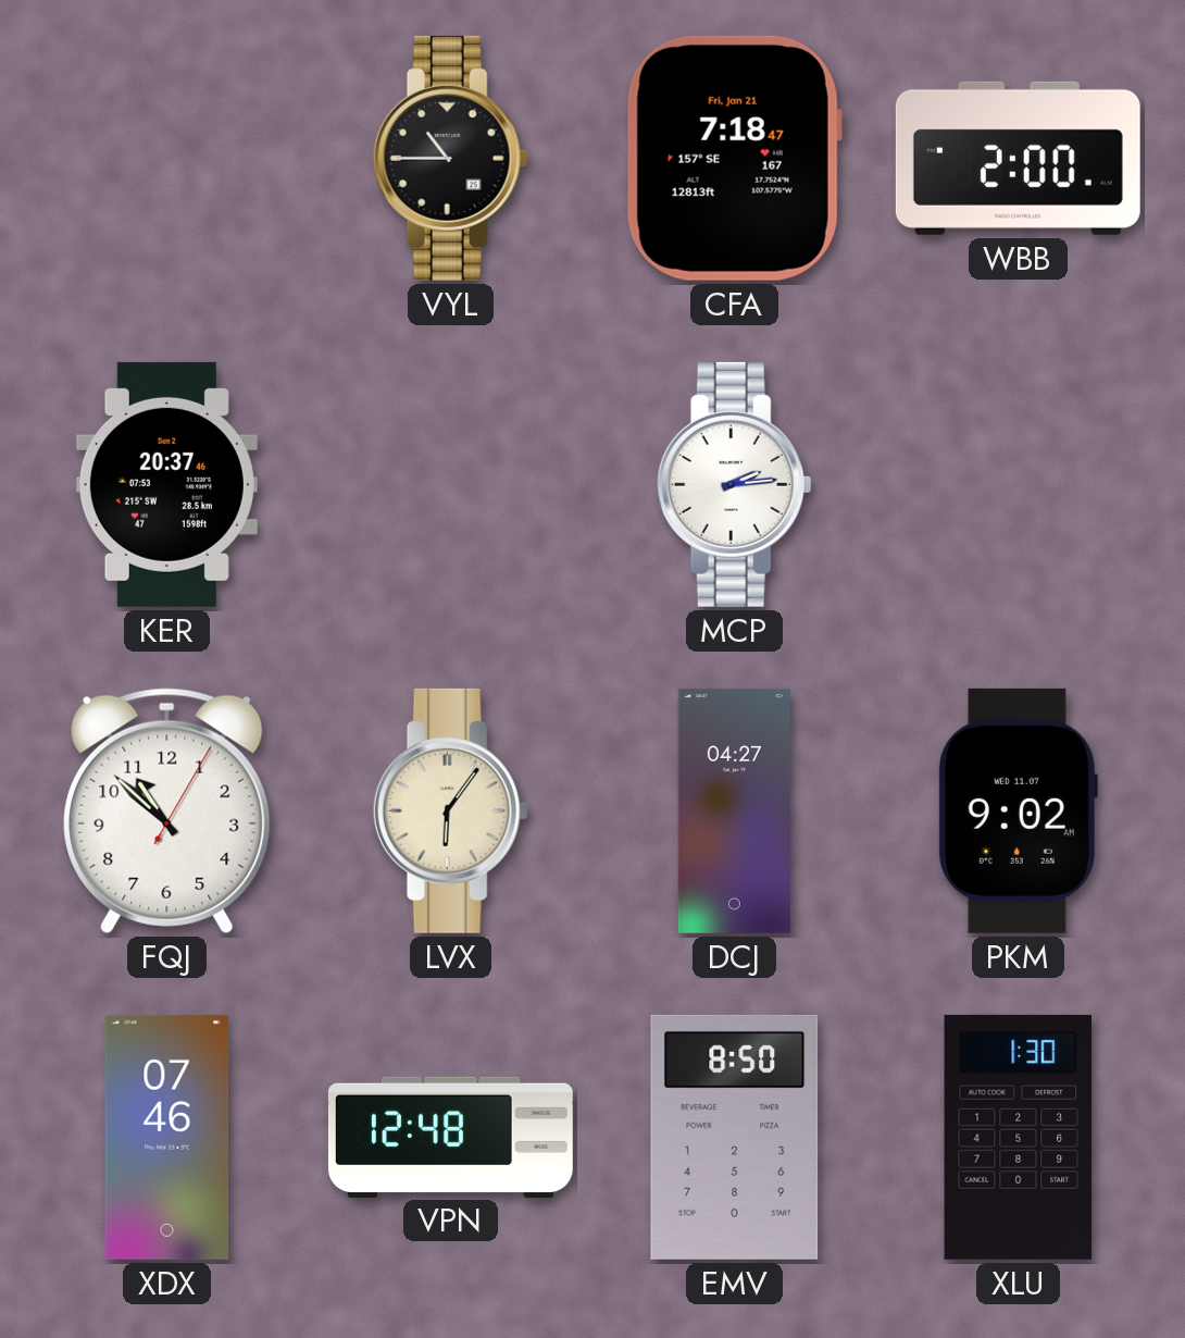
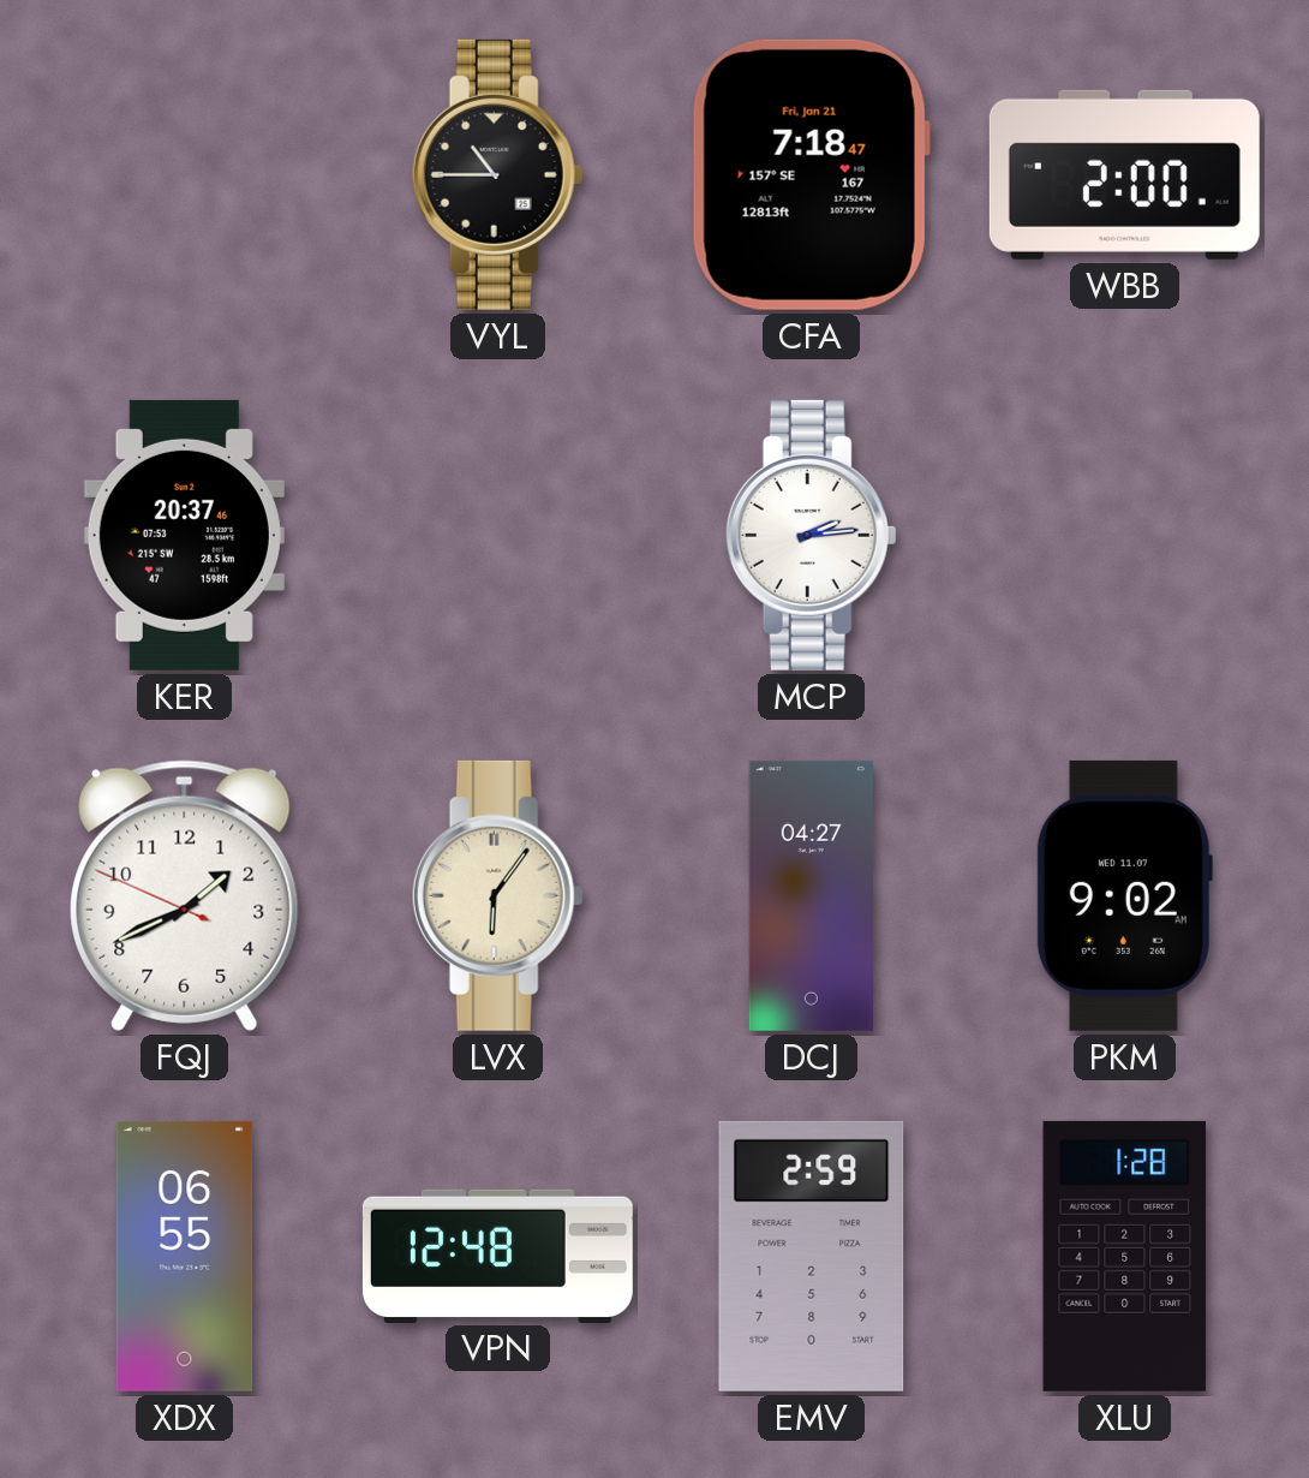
FQJ: 10:52 -> 1:40 (185, 895)
XDX: 07:46 -> 06:55 (185, 1256)
EMV: 8:50 -> 2:59 (812, 1256)
XLU: 1:30 -> 1:28 (1125, 1256)
